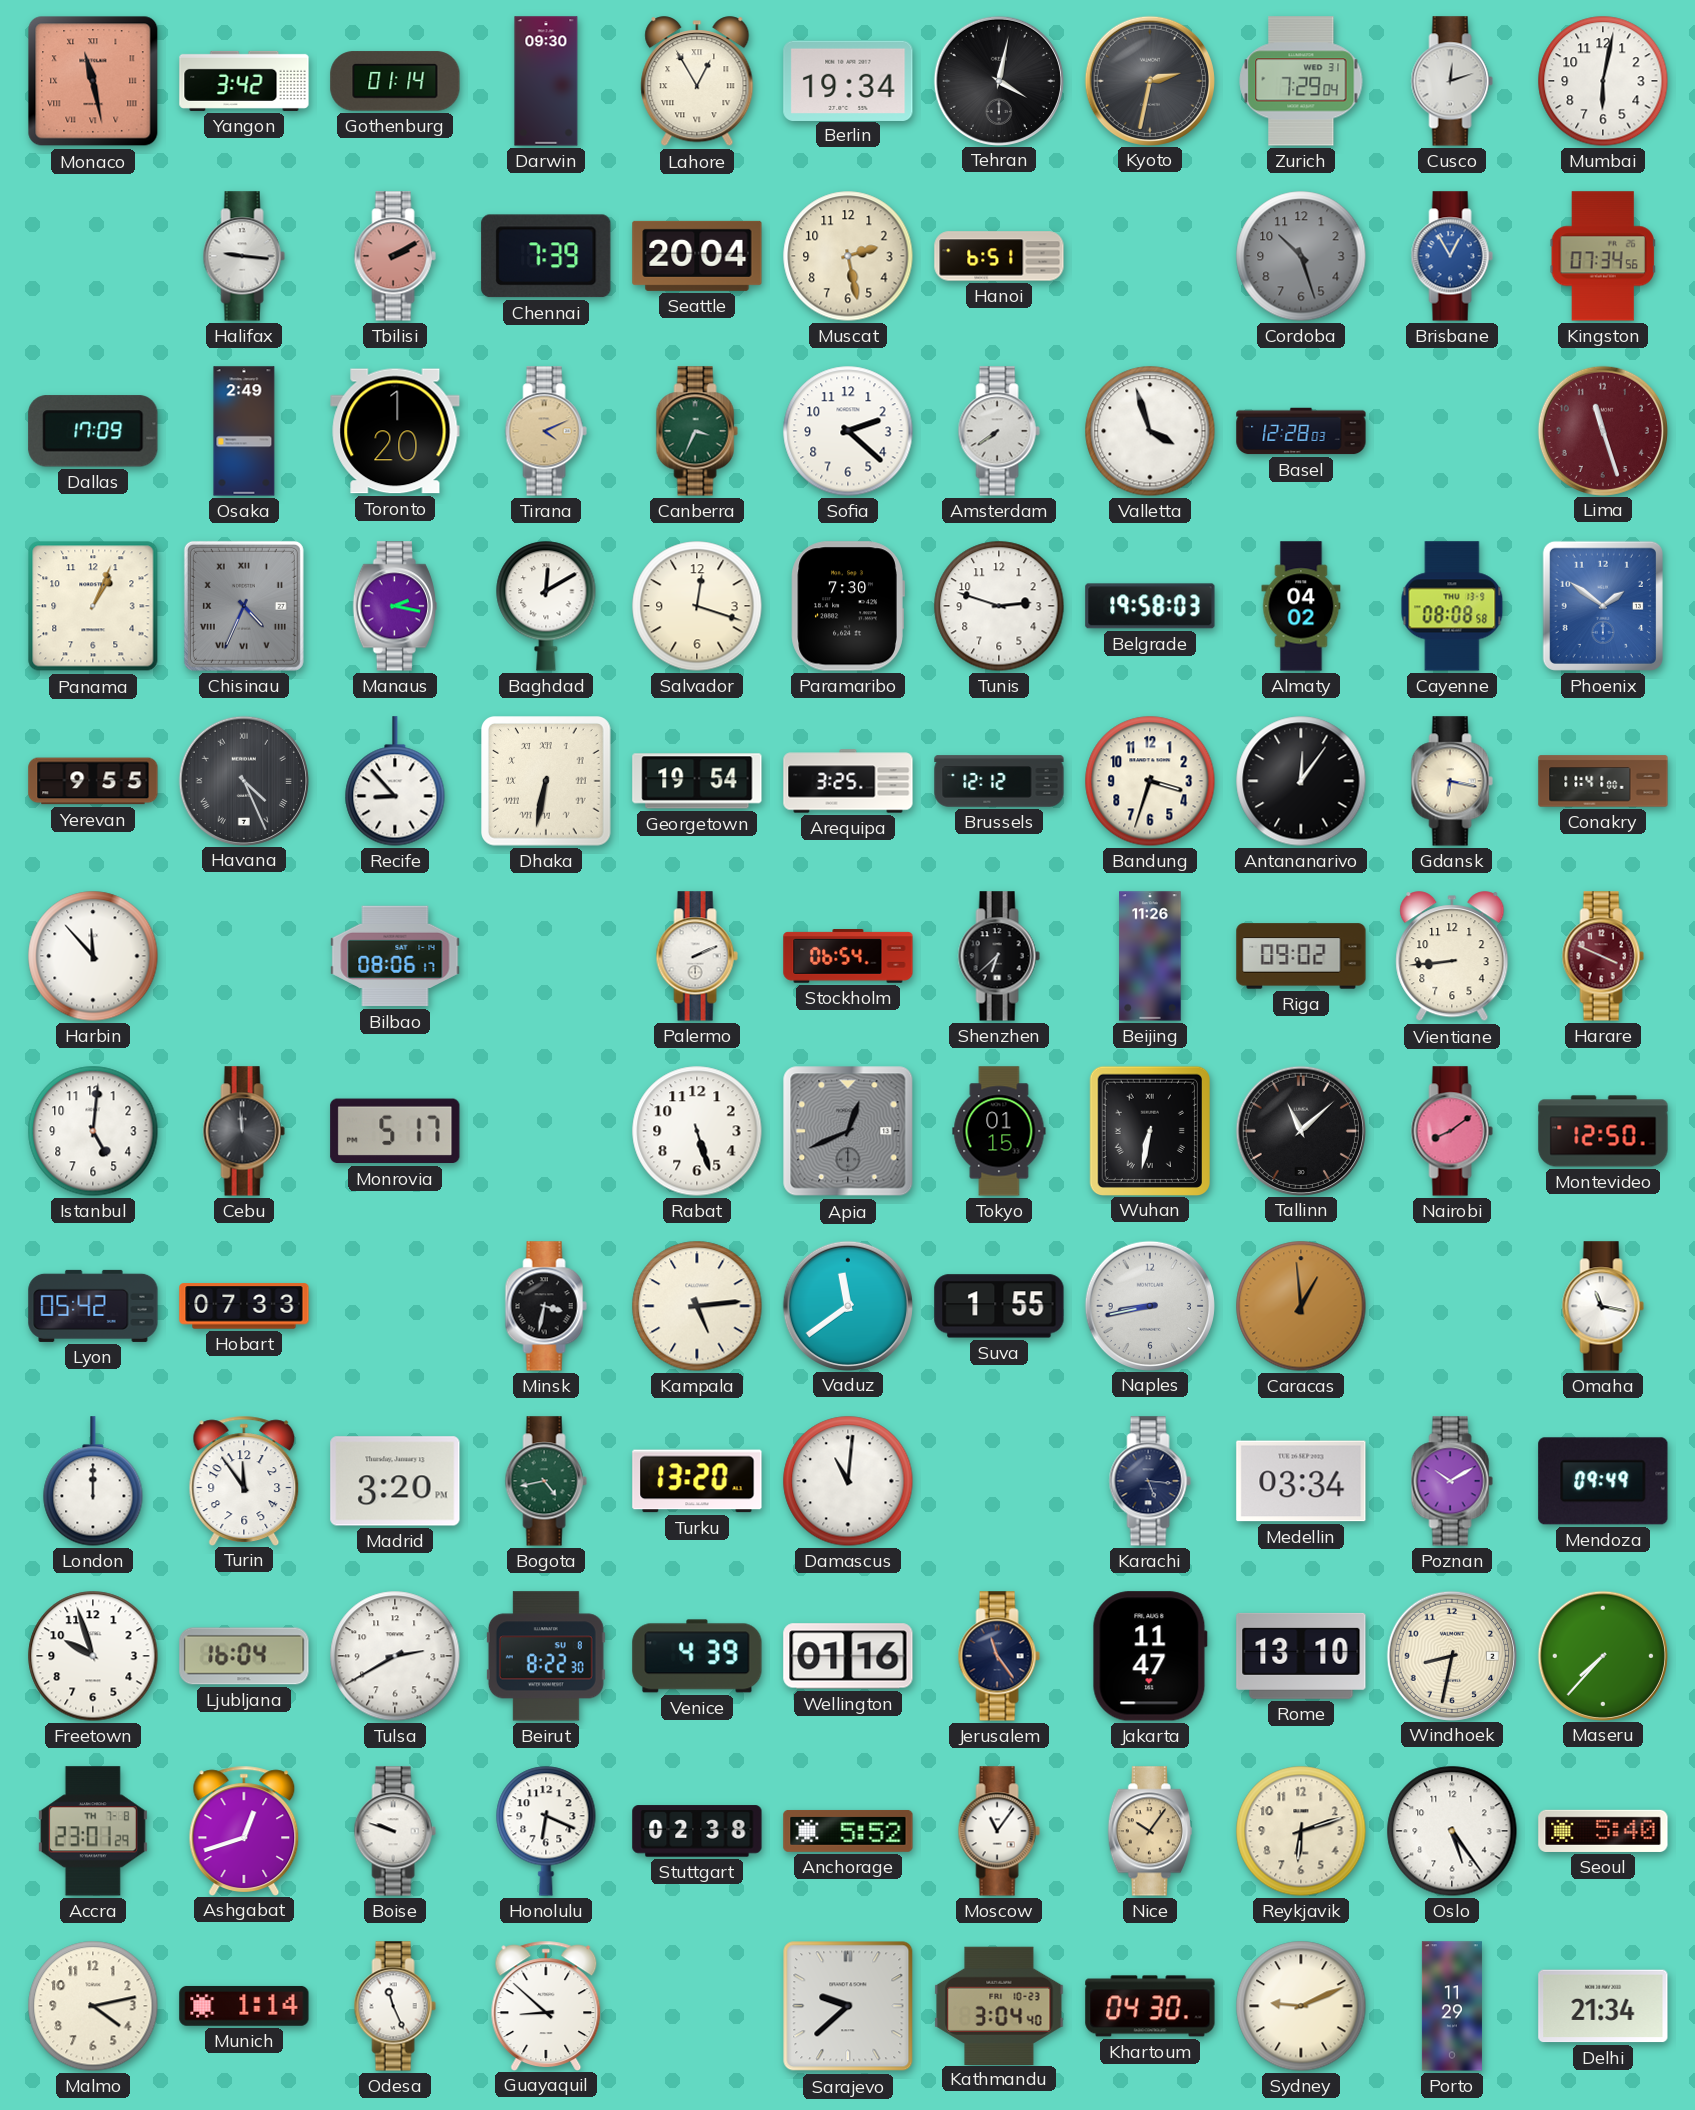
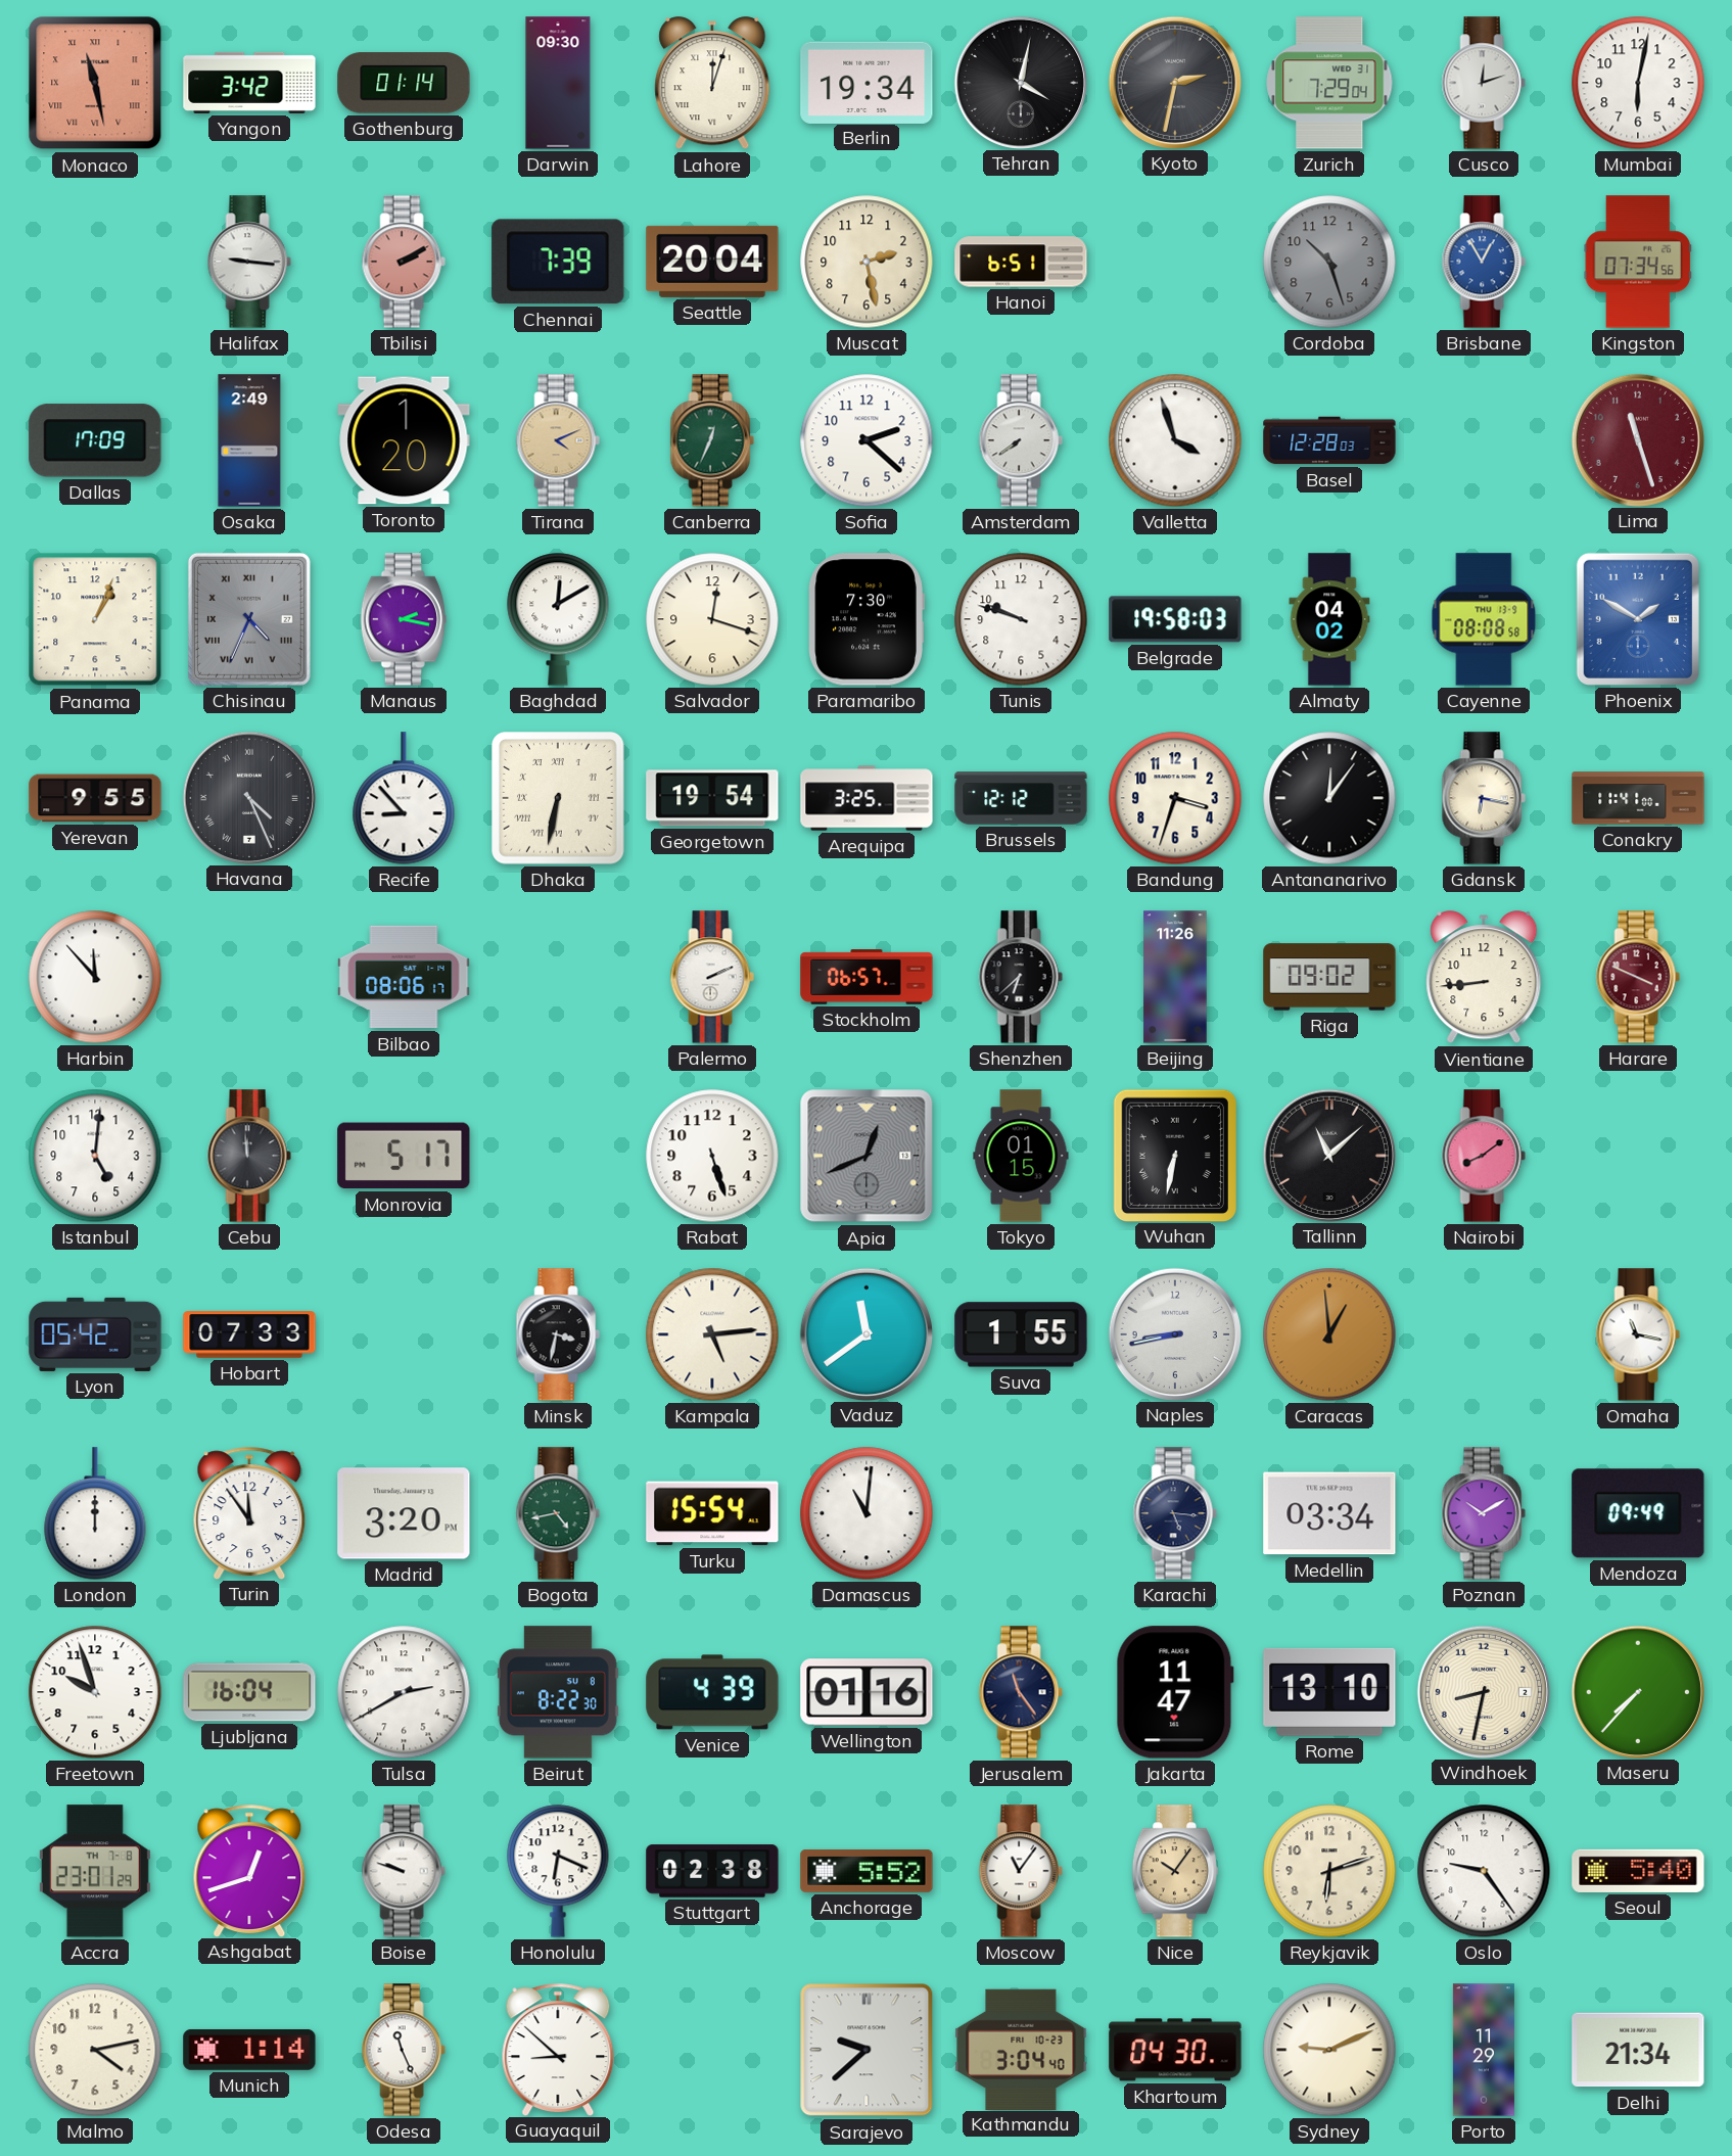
Lahore: 12:55 -> 12:03 (712, 84)
Canberra: 3:34 -> 12:34 (712, 440)
Tunis: 2:48 -> 9:48 (1021, 619)
Phoenix: 1:51 -> 1:50 (1638, 619)
Stockholm: 06:54 -> 06:57 (867, 977)
Montevideo: 12:50 -> none (1603, 1131)
Turku: 13:20 -> 15:54 (712, 1513)
Oslo: 5:24 -> 9:24 (1484, 1871)
